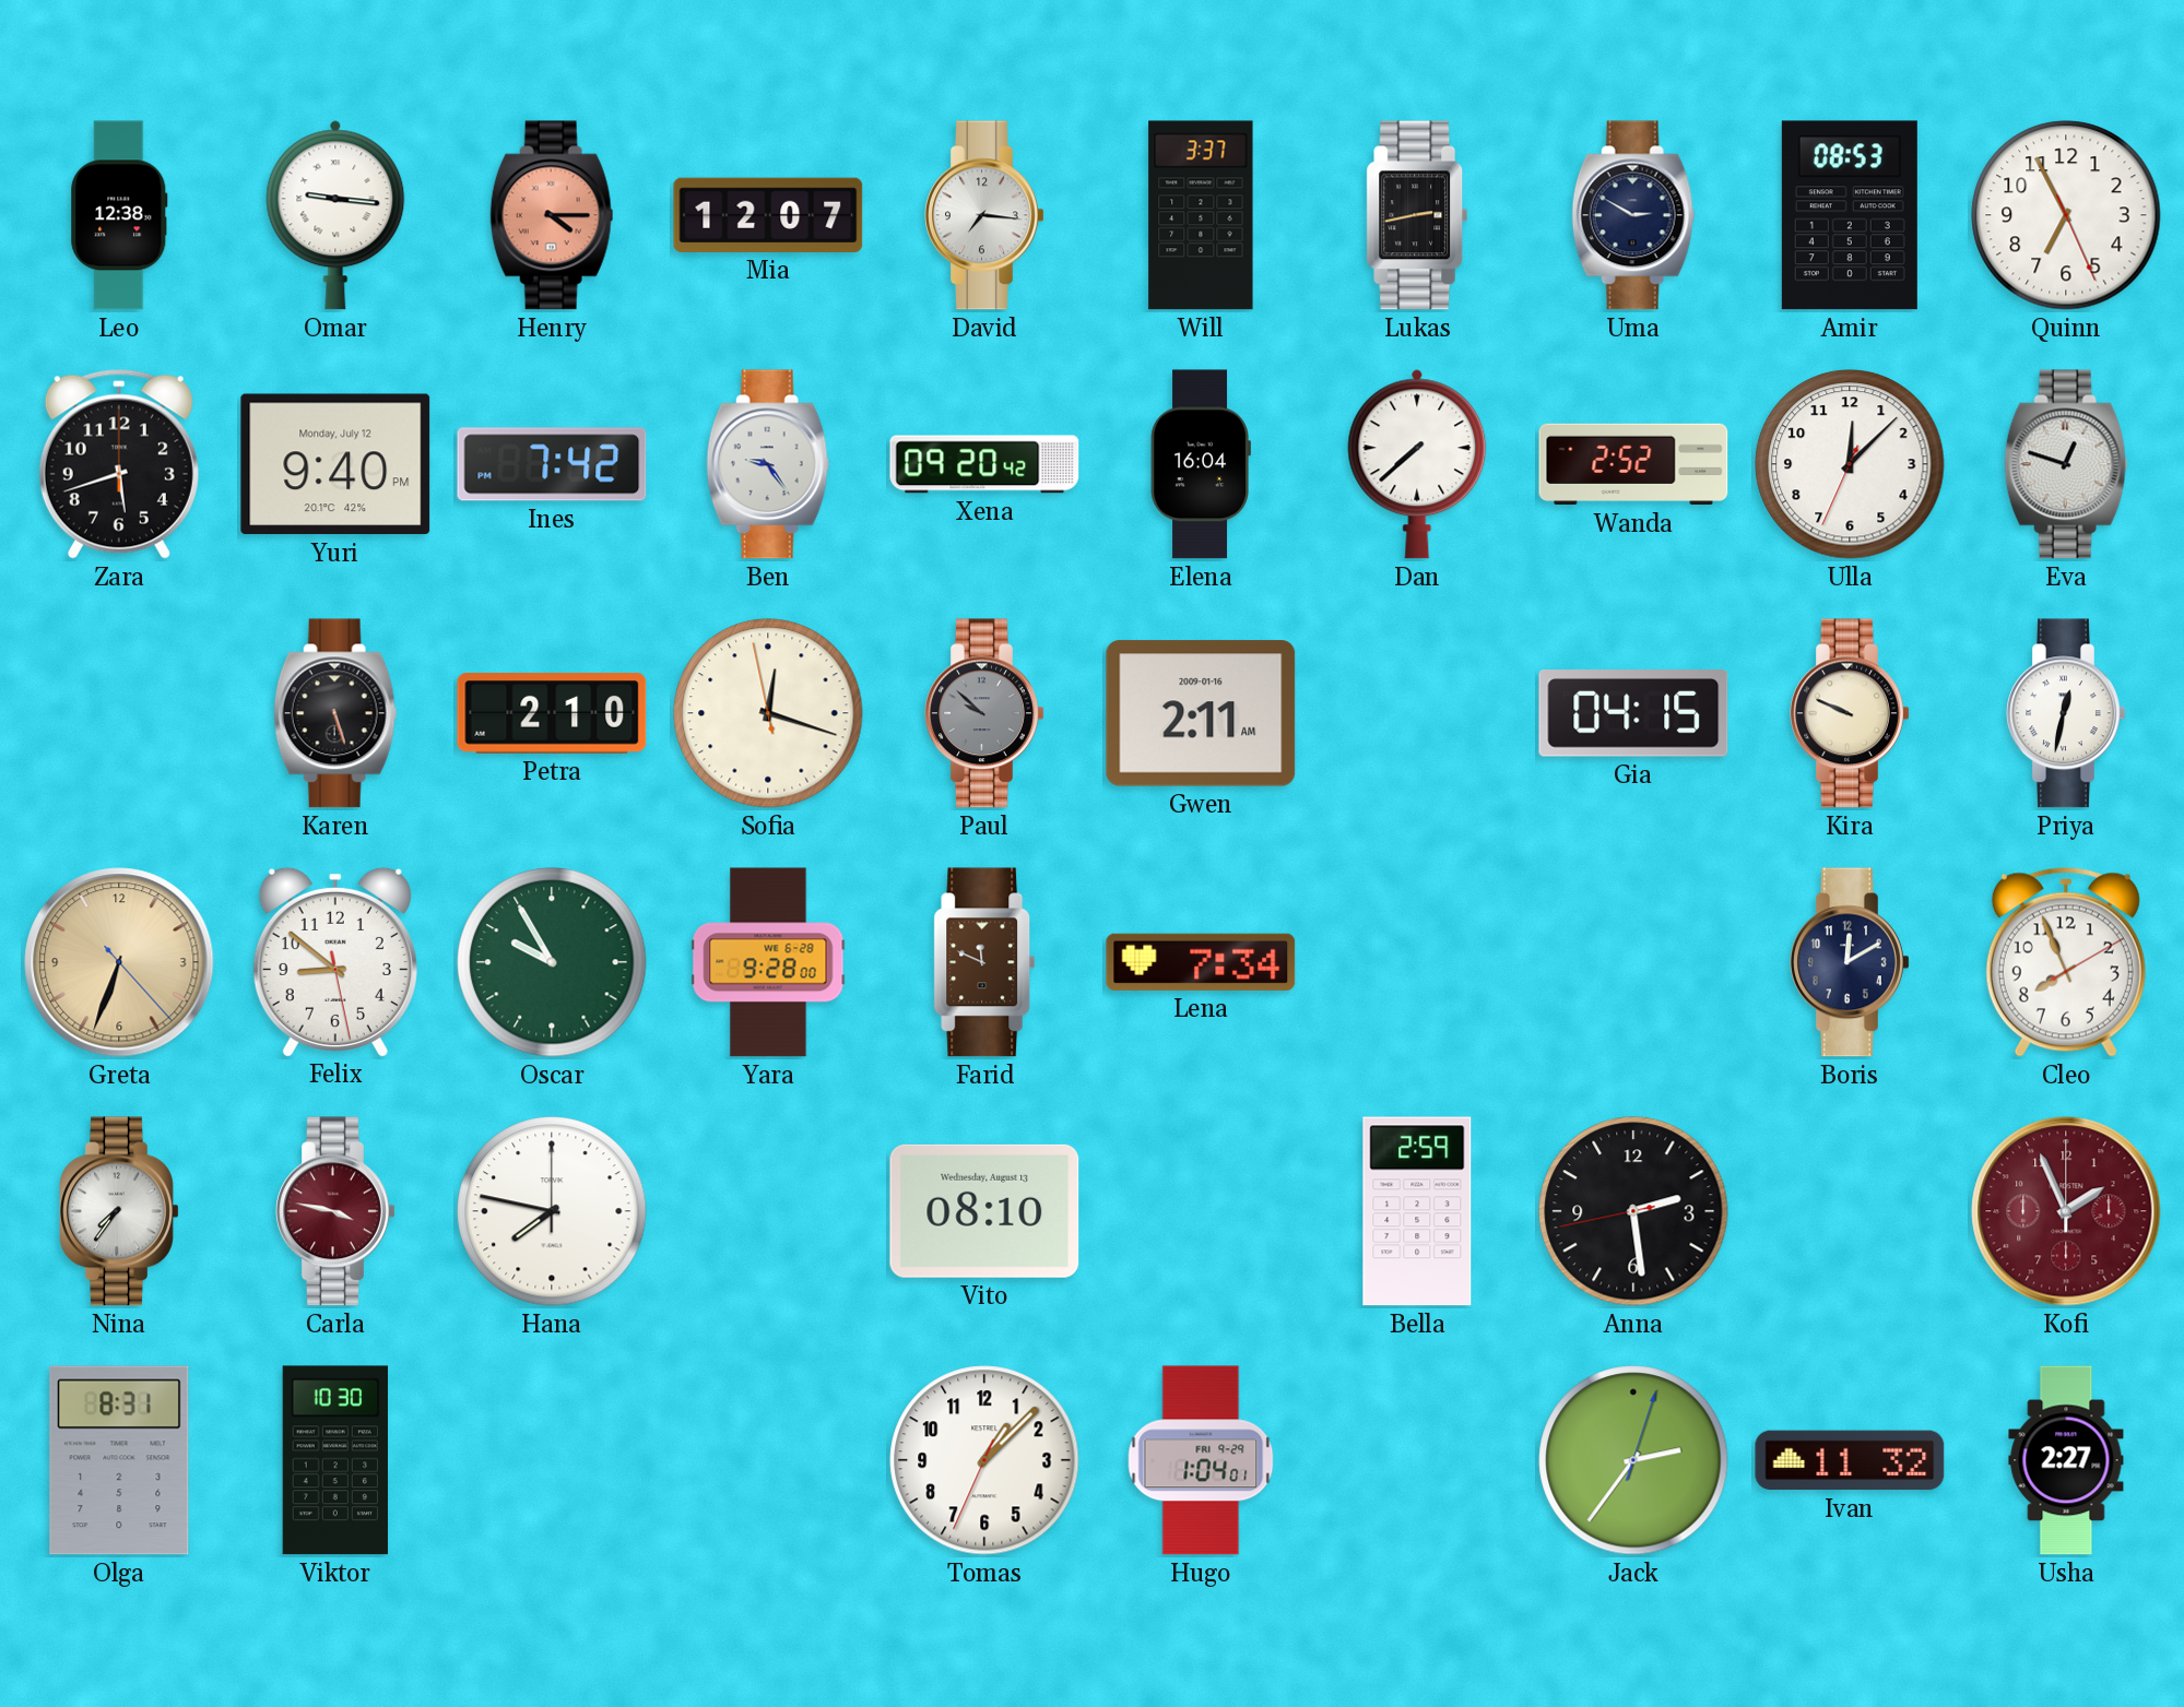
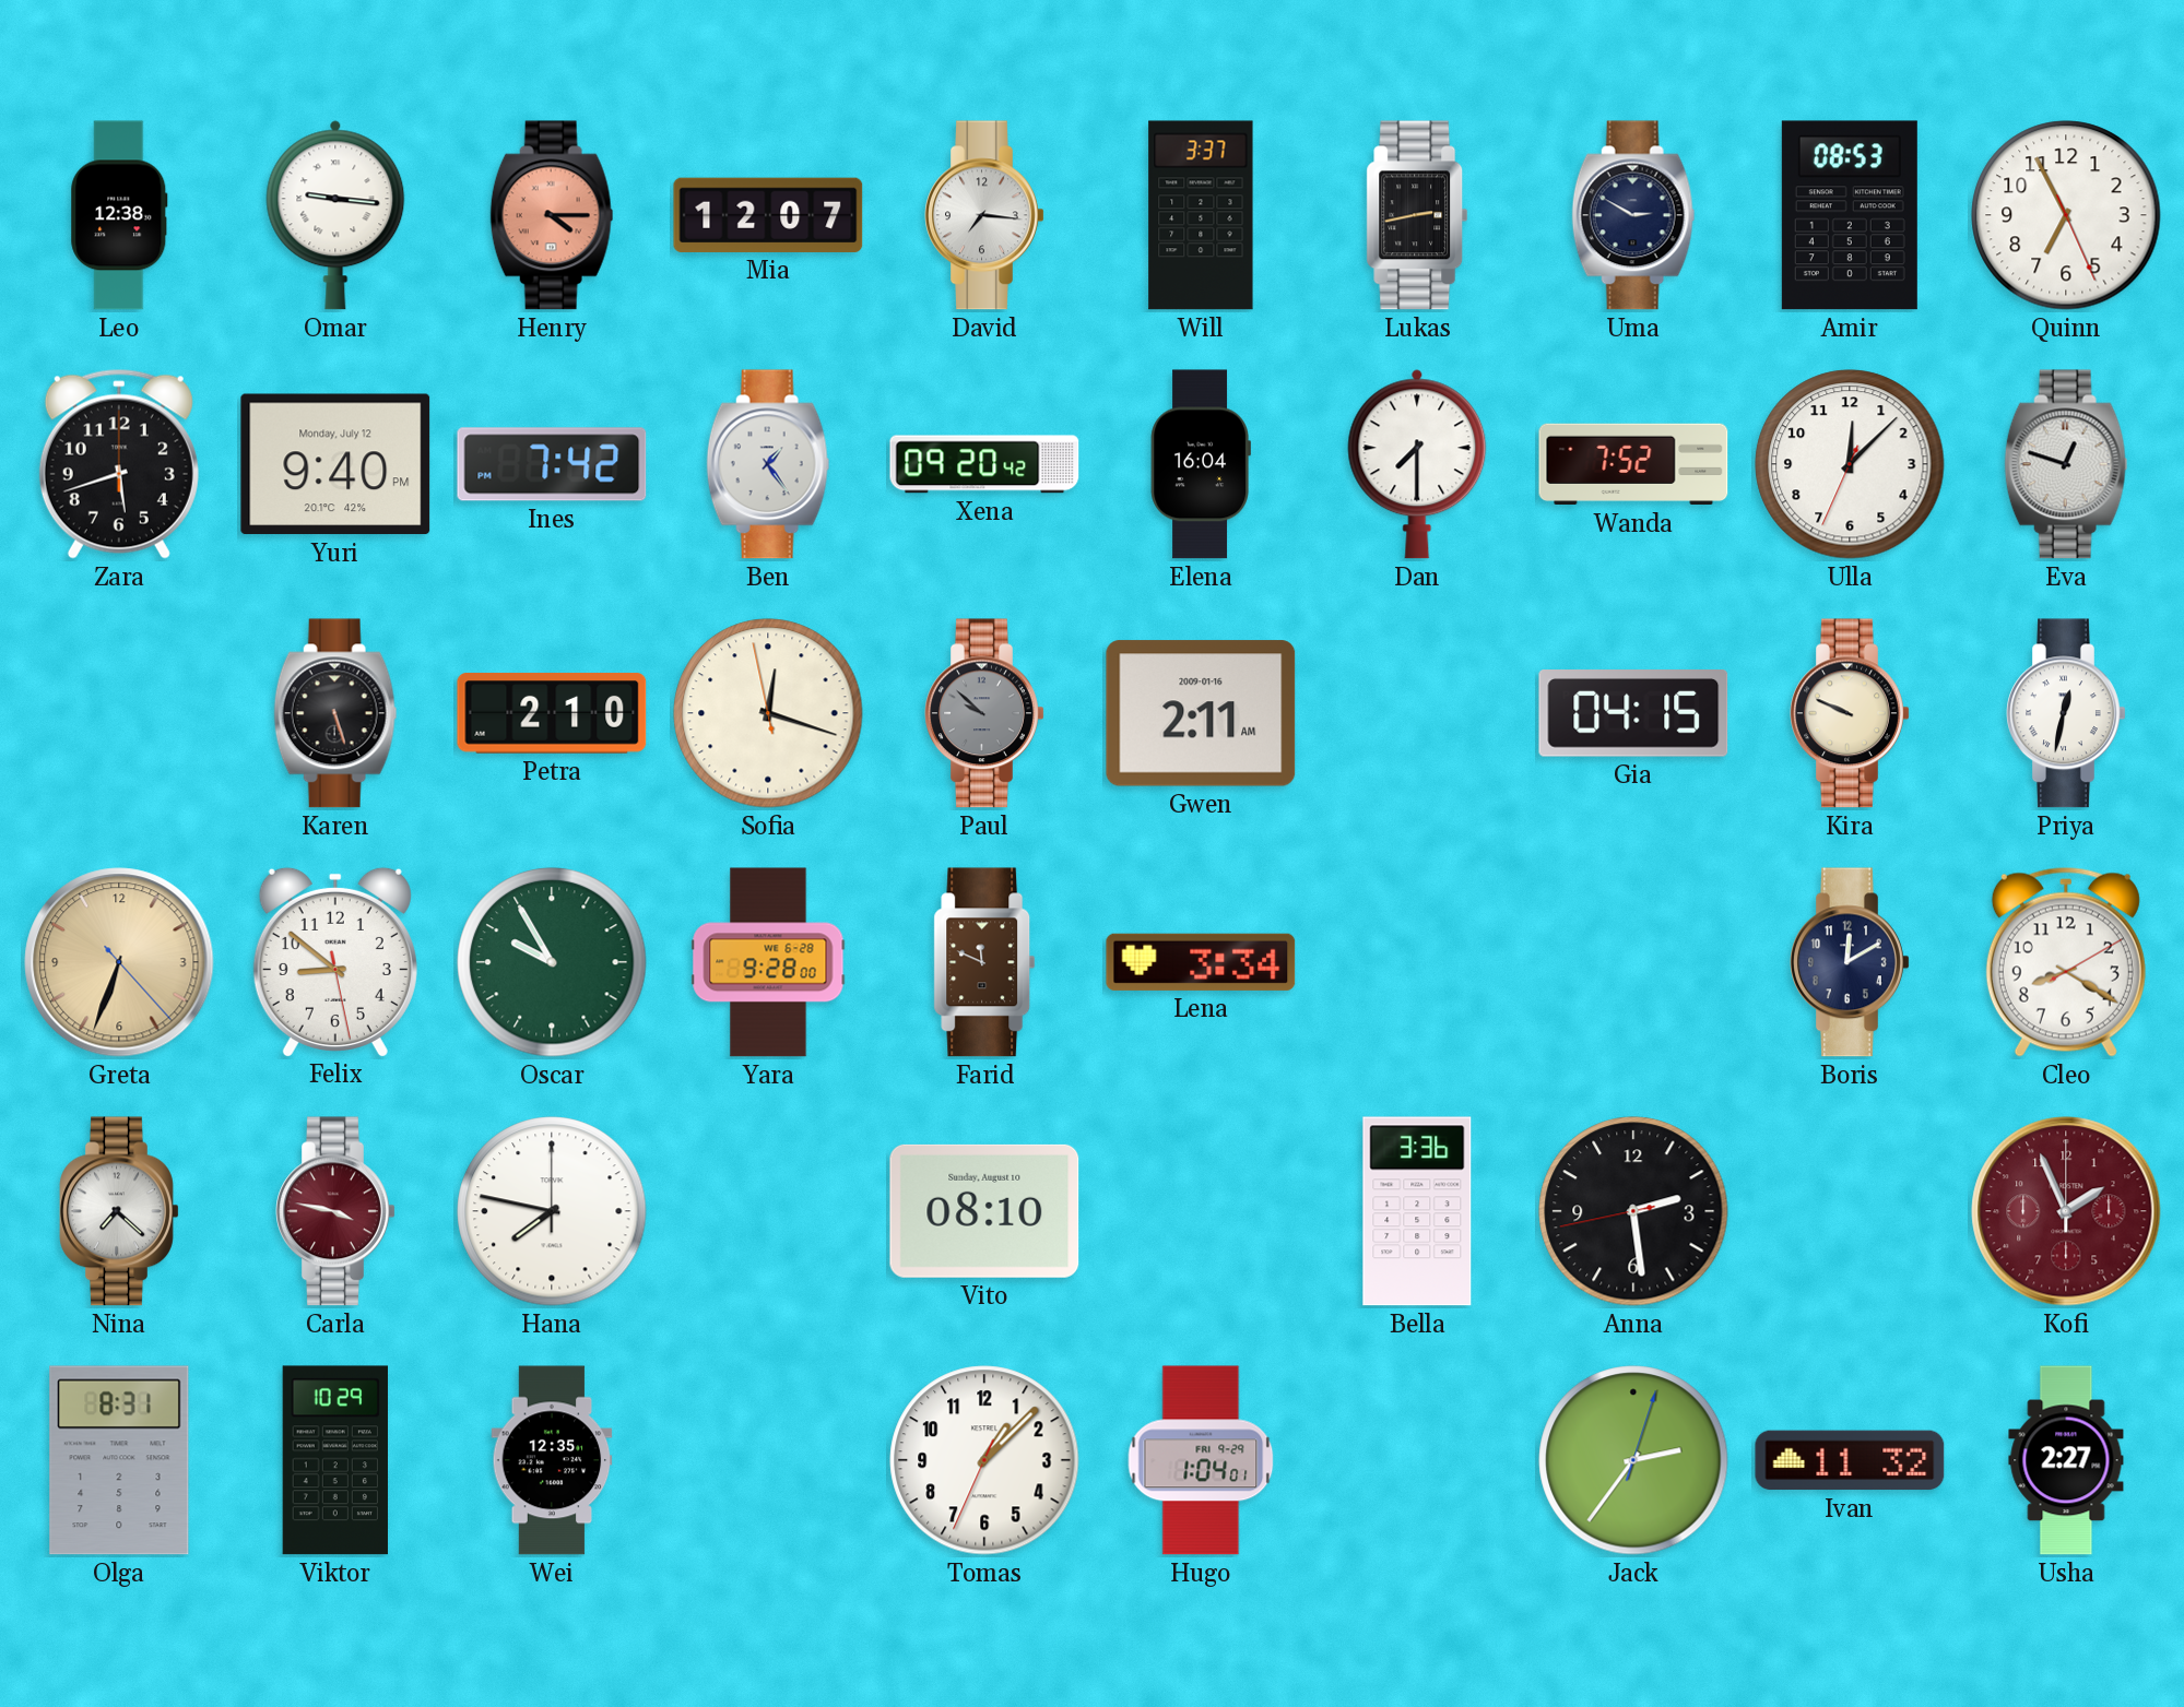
Ben: 9:24 -> 1:24 (768, 464)
Dan: 7:38 -> 7:30 (1417, 464)
Wanda: 2:52 -> 7:52 (1633, 464)
Lena: 7:34 -> 3:34 (1201, 962)
Cleo: 7:56 -> 8:20 (2066, 962)
Nina: 7:36 -> 7:22 (119, 1211)
Vito date: Wednesday, August 13 -> Sunday, August 10 (984, 1211)
Bella: 2:59 -> 3:36 (1417, 1211)
Viktor: 10:30 -> 10:29 (335, 1460)
Wei: none -> 12:35 (552, 1460)
